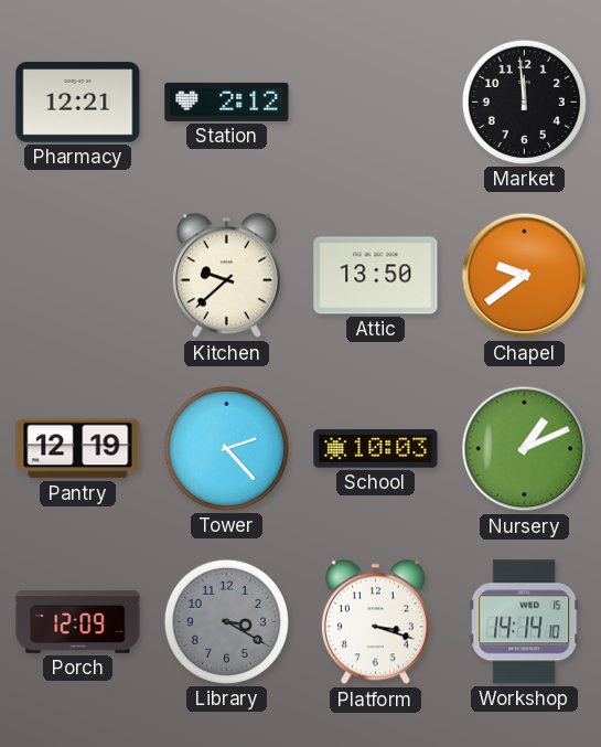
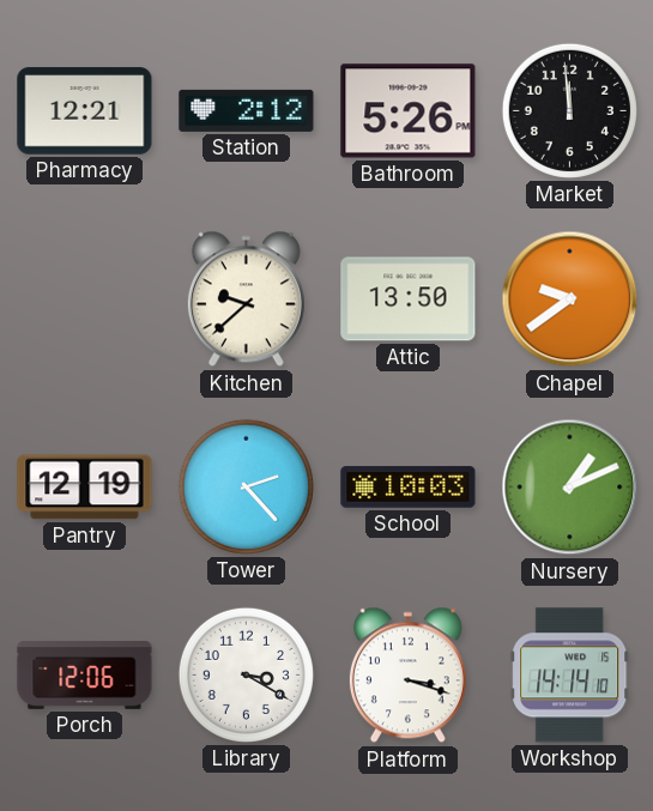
Bathroom: none -> 5:26 (409, 111)
Porch: 12:09 -> 12:06 (85, 676)
Library dial: grey -> white (246, 674)
